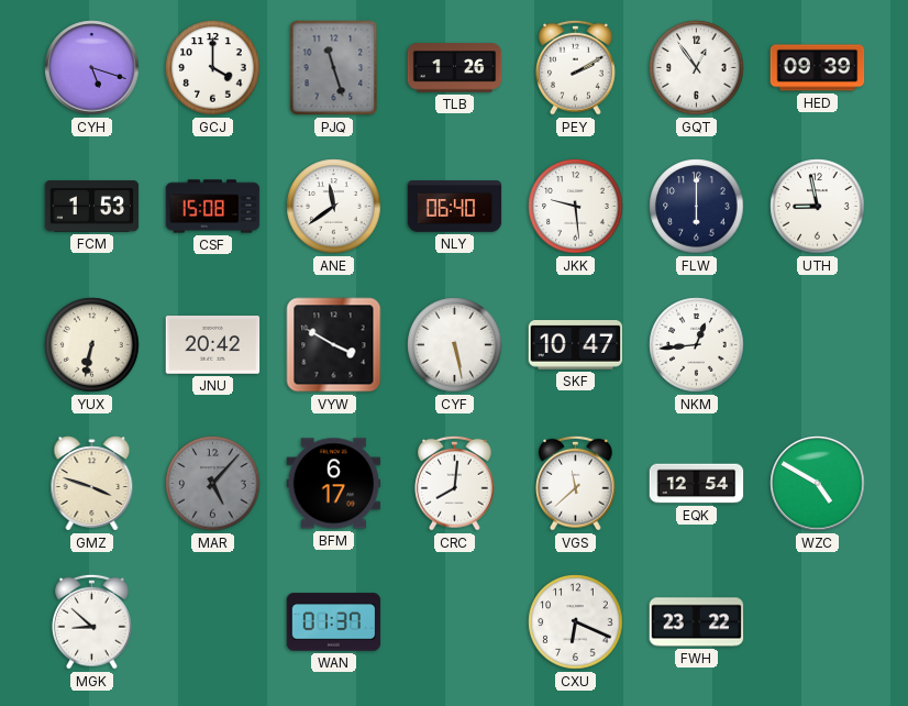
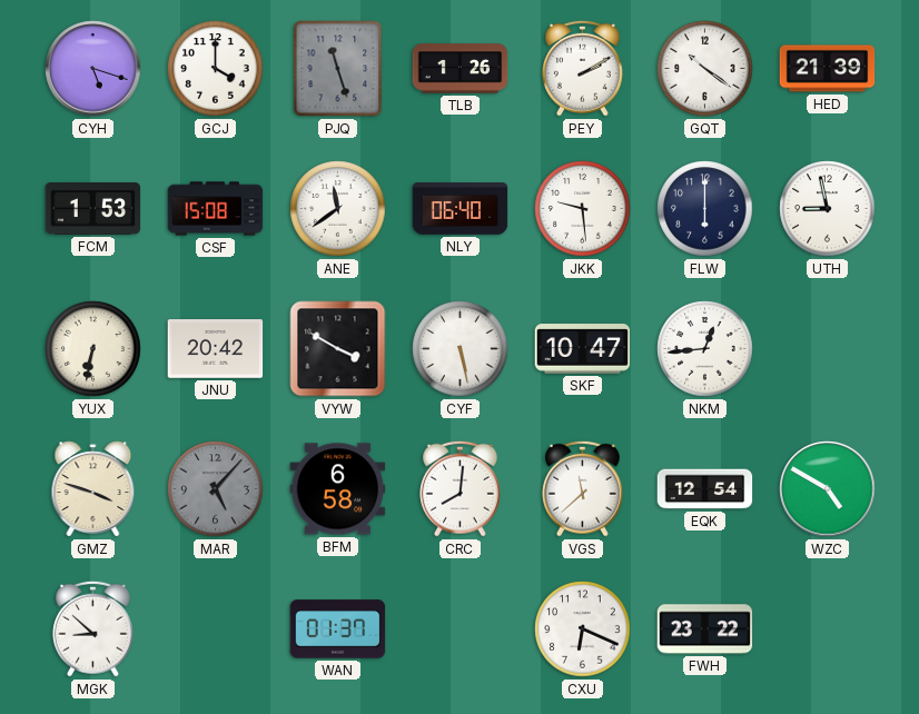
GQT: 12:54 -> 10:21 (705, 69)
HED: 09:39 -> 21:39 (828, 69)
BFM: 6:17 -> 6:58 (338, 489)
